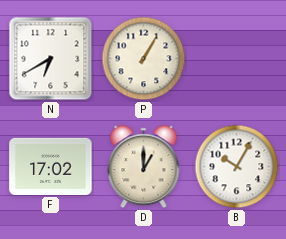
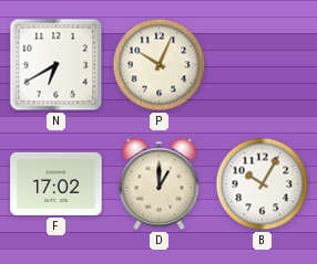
P: 1:05 -> 10:04 (160, 65)
